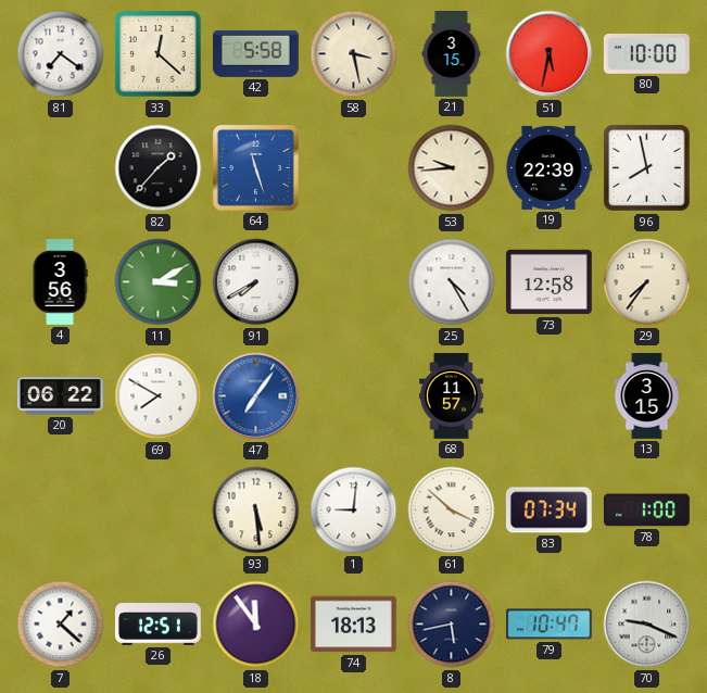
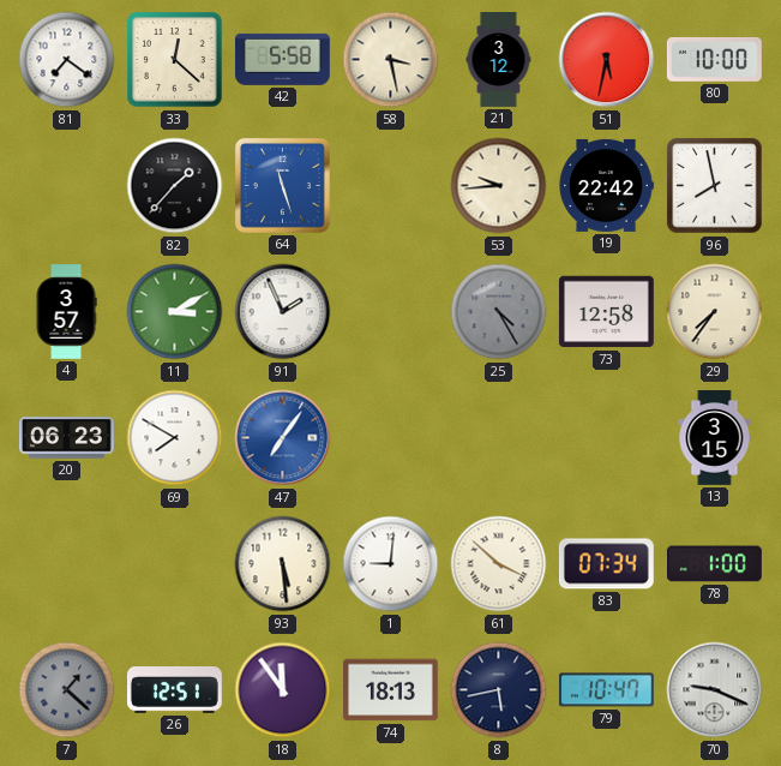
21: 3:15 -> 3:12 (499, 60)
19: 22:39 -> 22:42 (606, 185)
4: 3:56 -> 3:57 (66, 312)
91: 7:40 -> 1:56 (283, 312)
25 dial: white -> grey (499, 312)
20: 06:22 -> 06:23 (67, 438)
68: 11:57 -> none (451, 396)
7 dial: white -> grey (67, 690)
